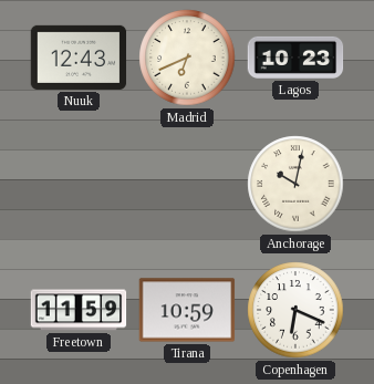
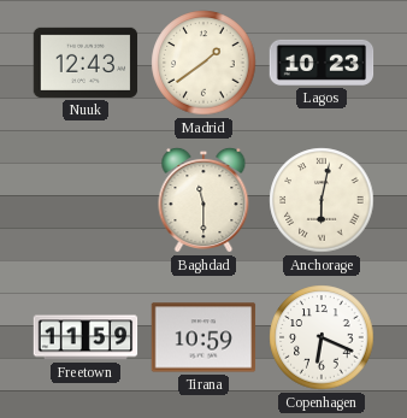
Madrid: 6:41 -> 1:39 (203, 63)
Baghdad: none -> 11:30 (203, 200)
Anchorage: 10:02 -> 6:02 (322, 200)
